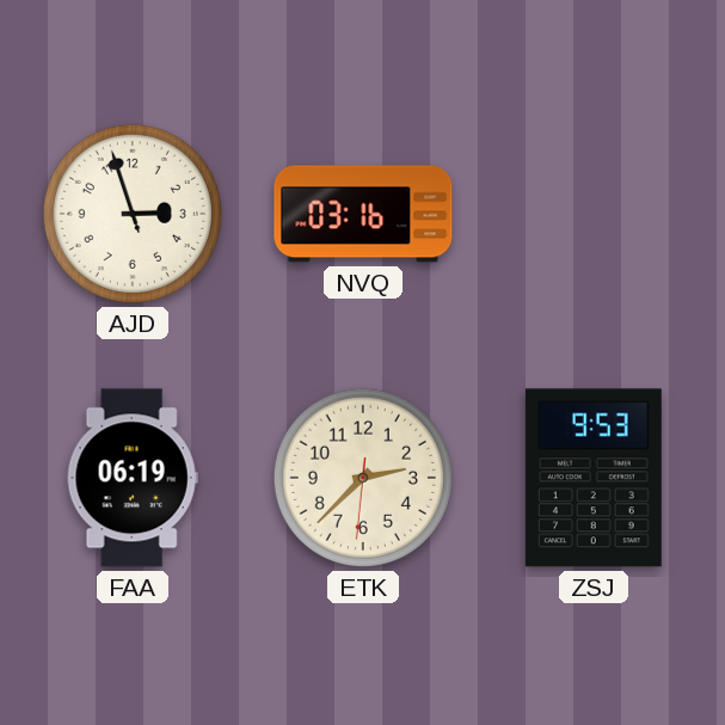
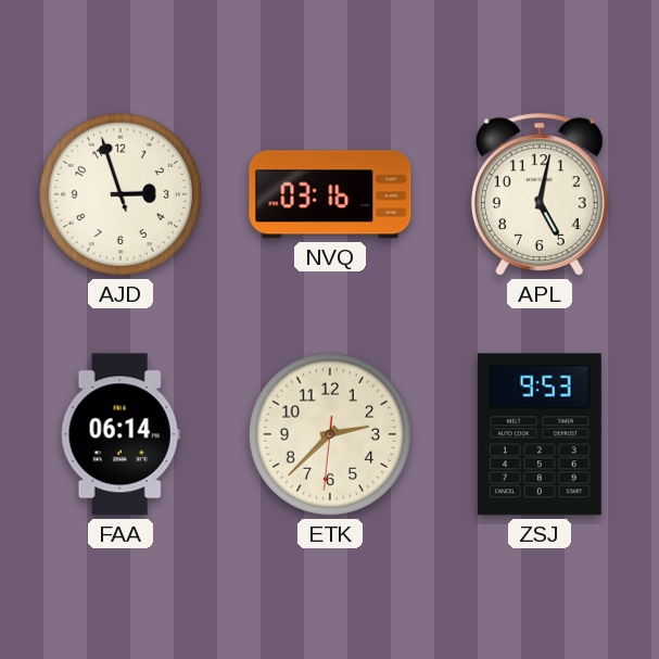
APL: none -> 5:02 (540, 194)
FAA: 06:19 -> 06:14 (121, 434)
